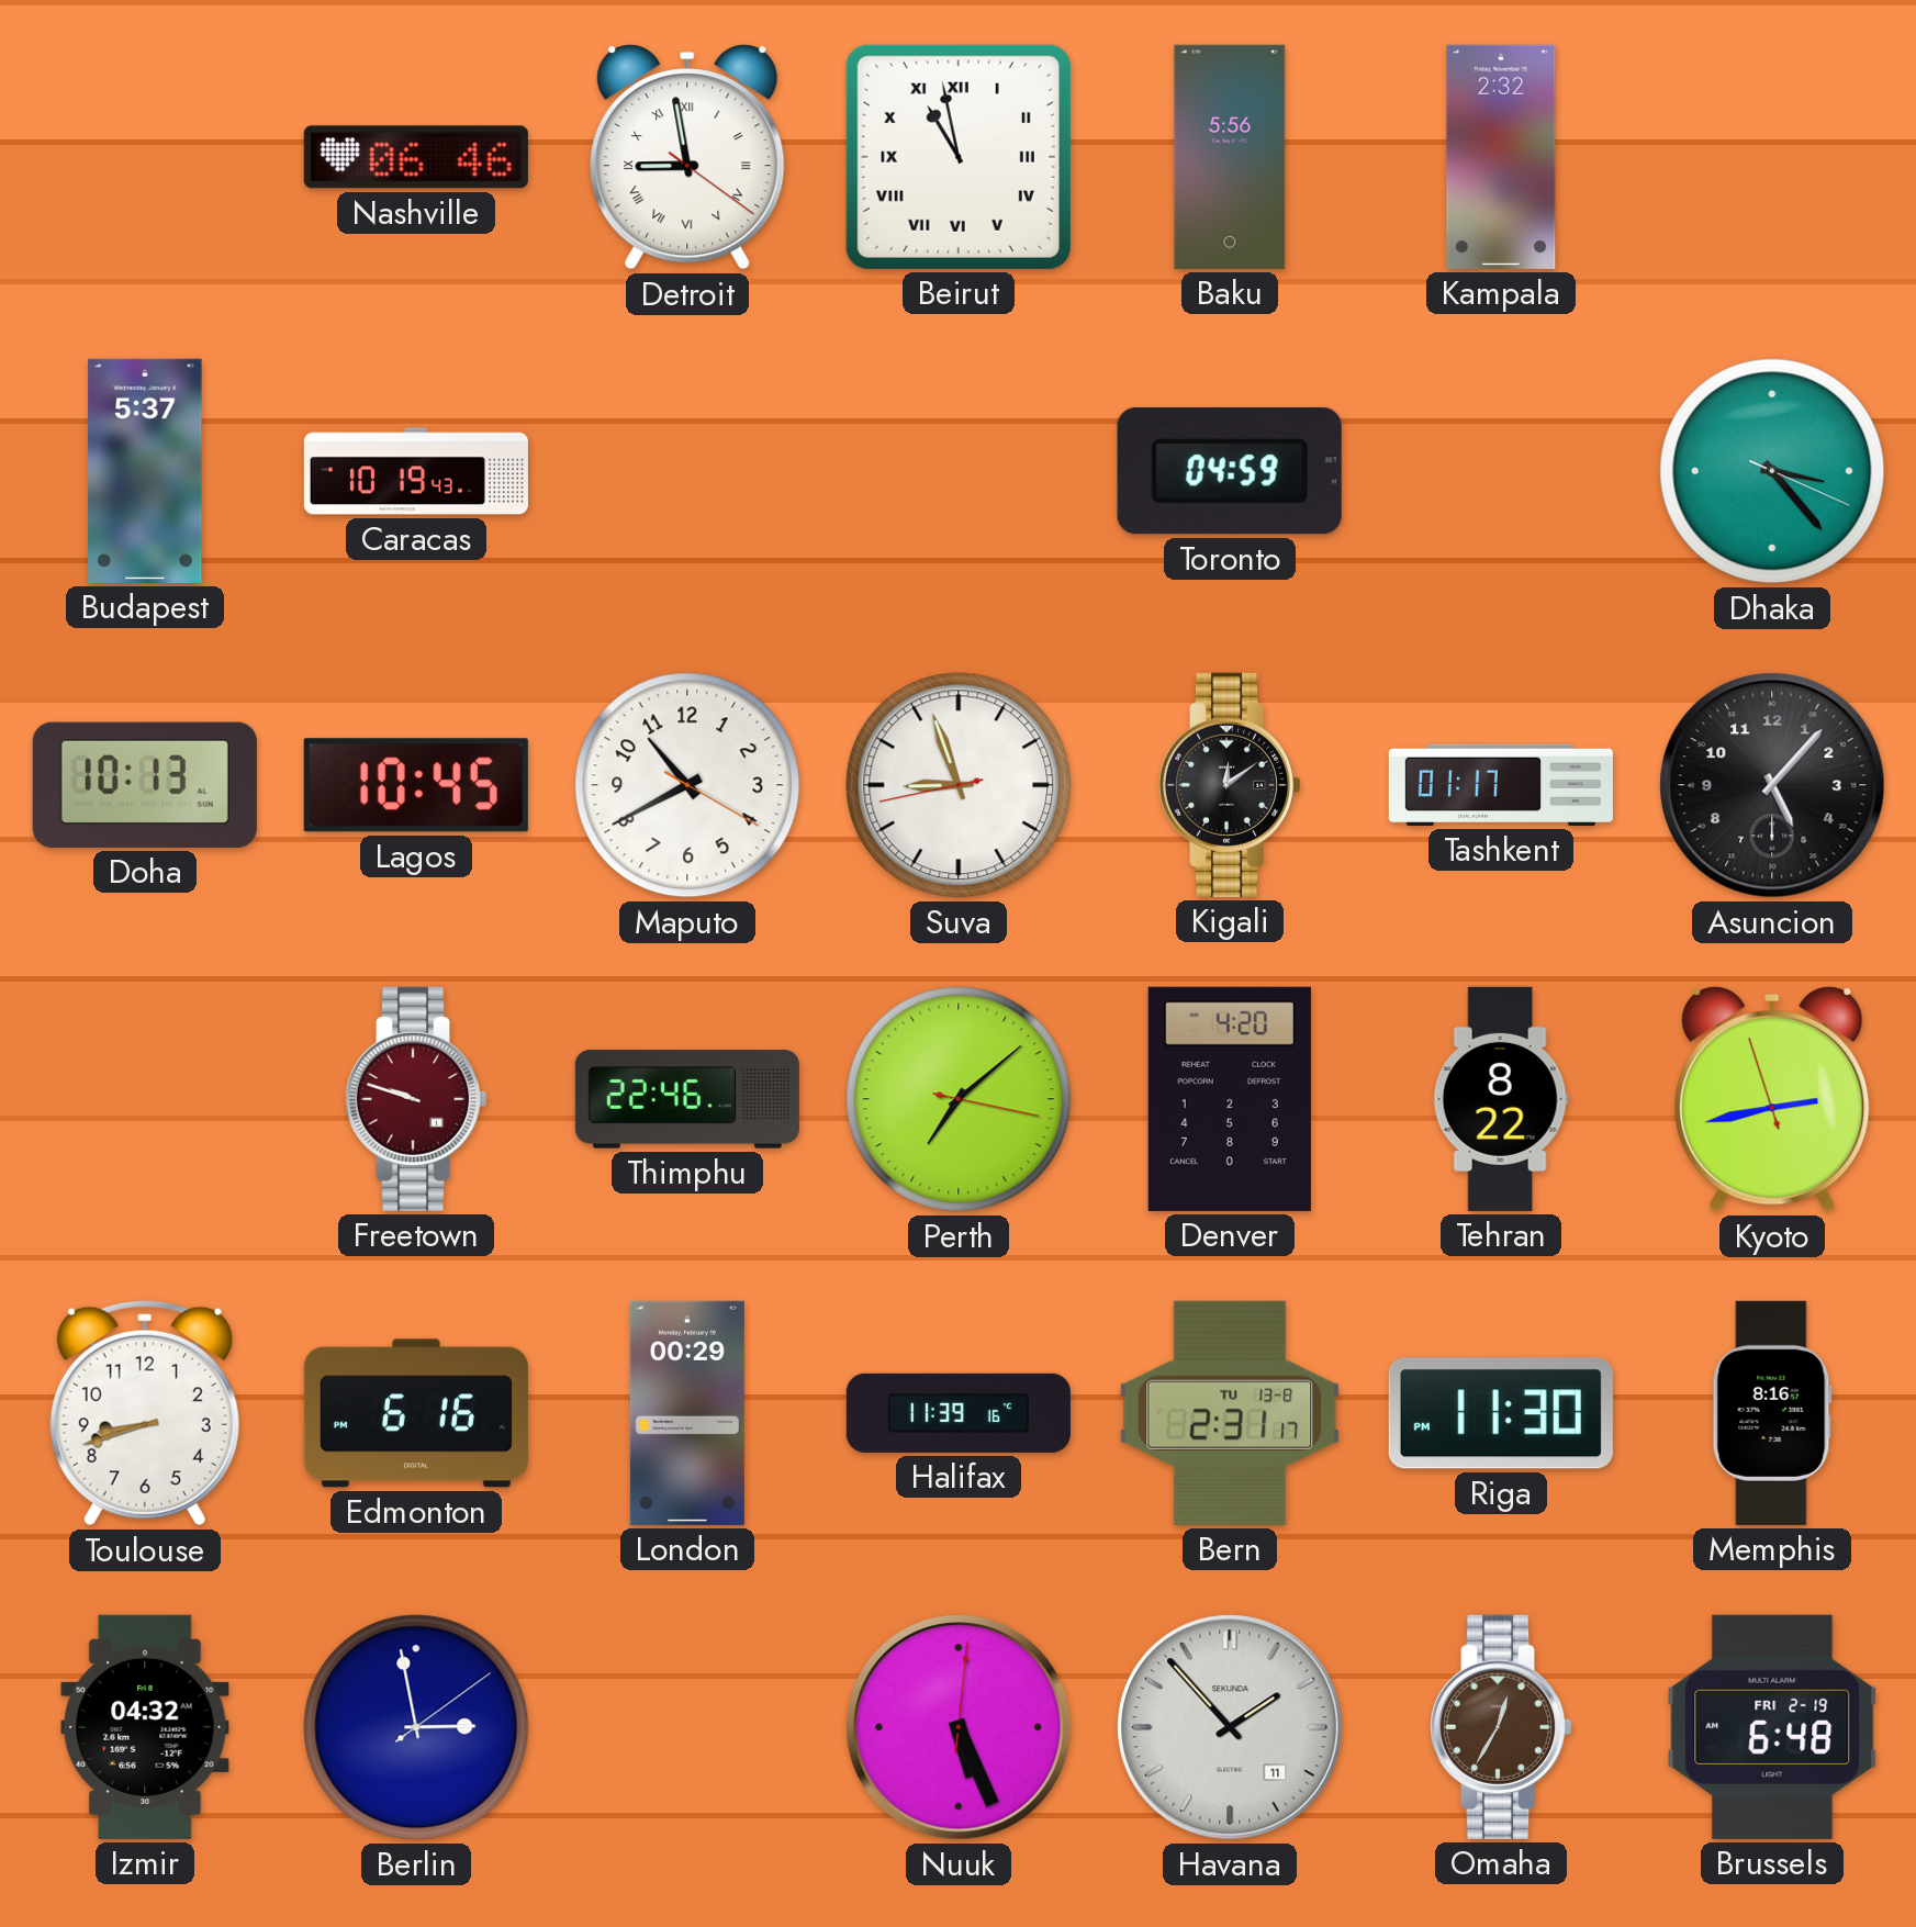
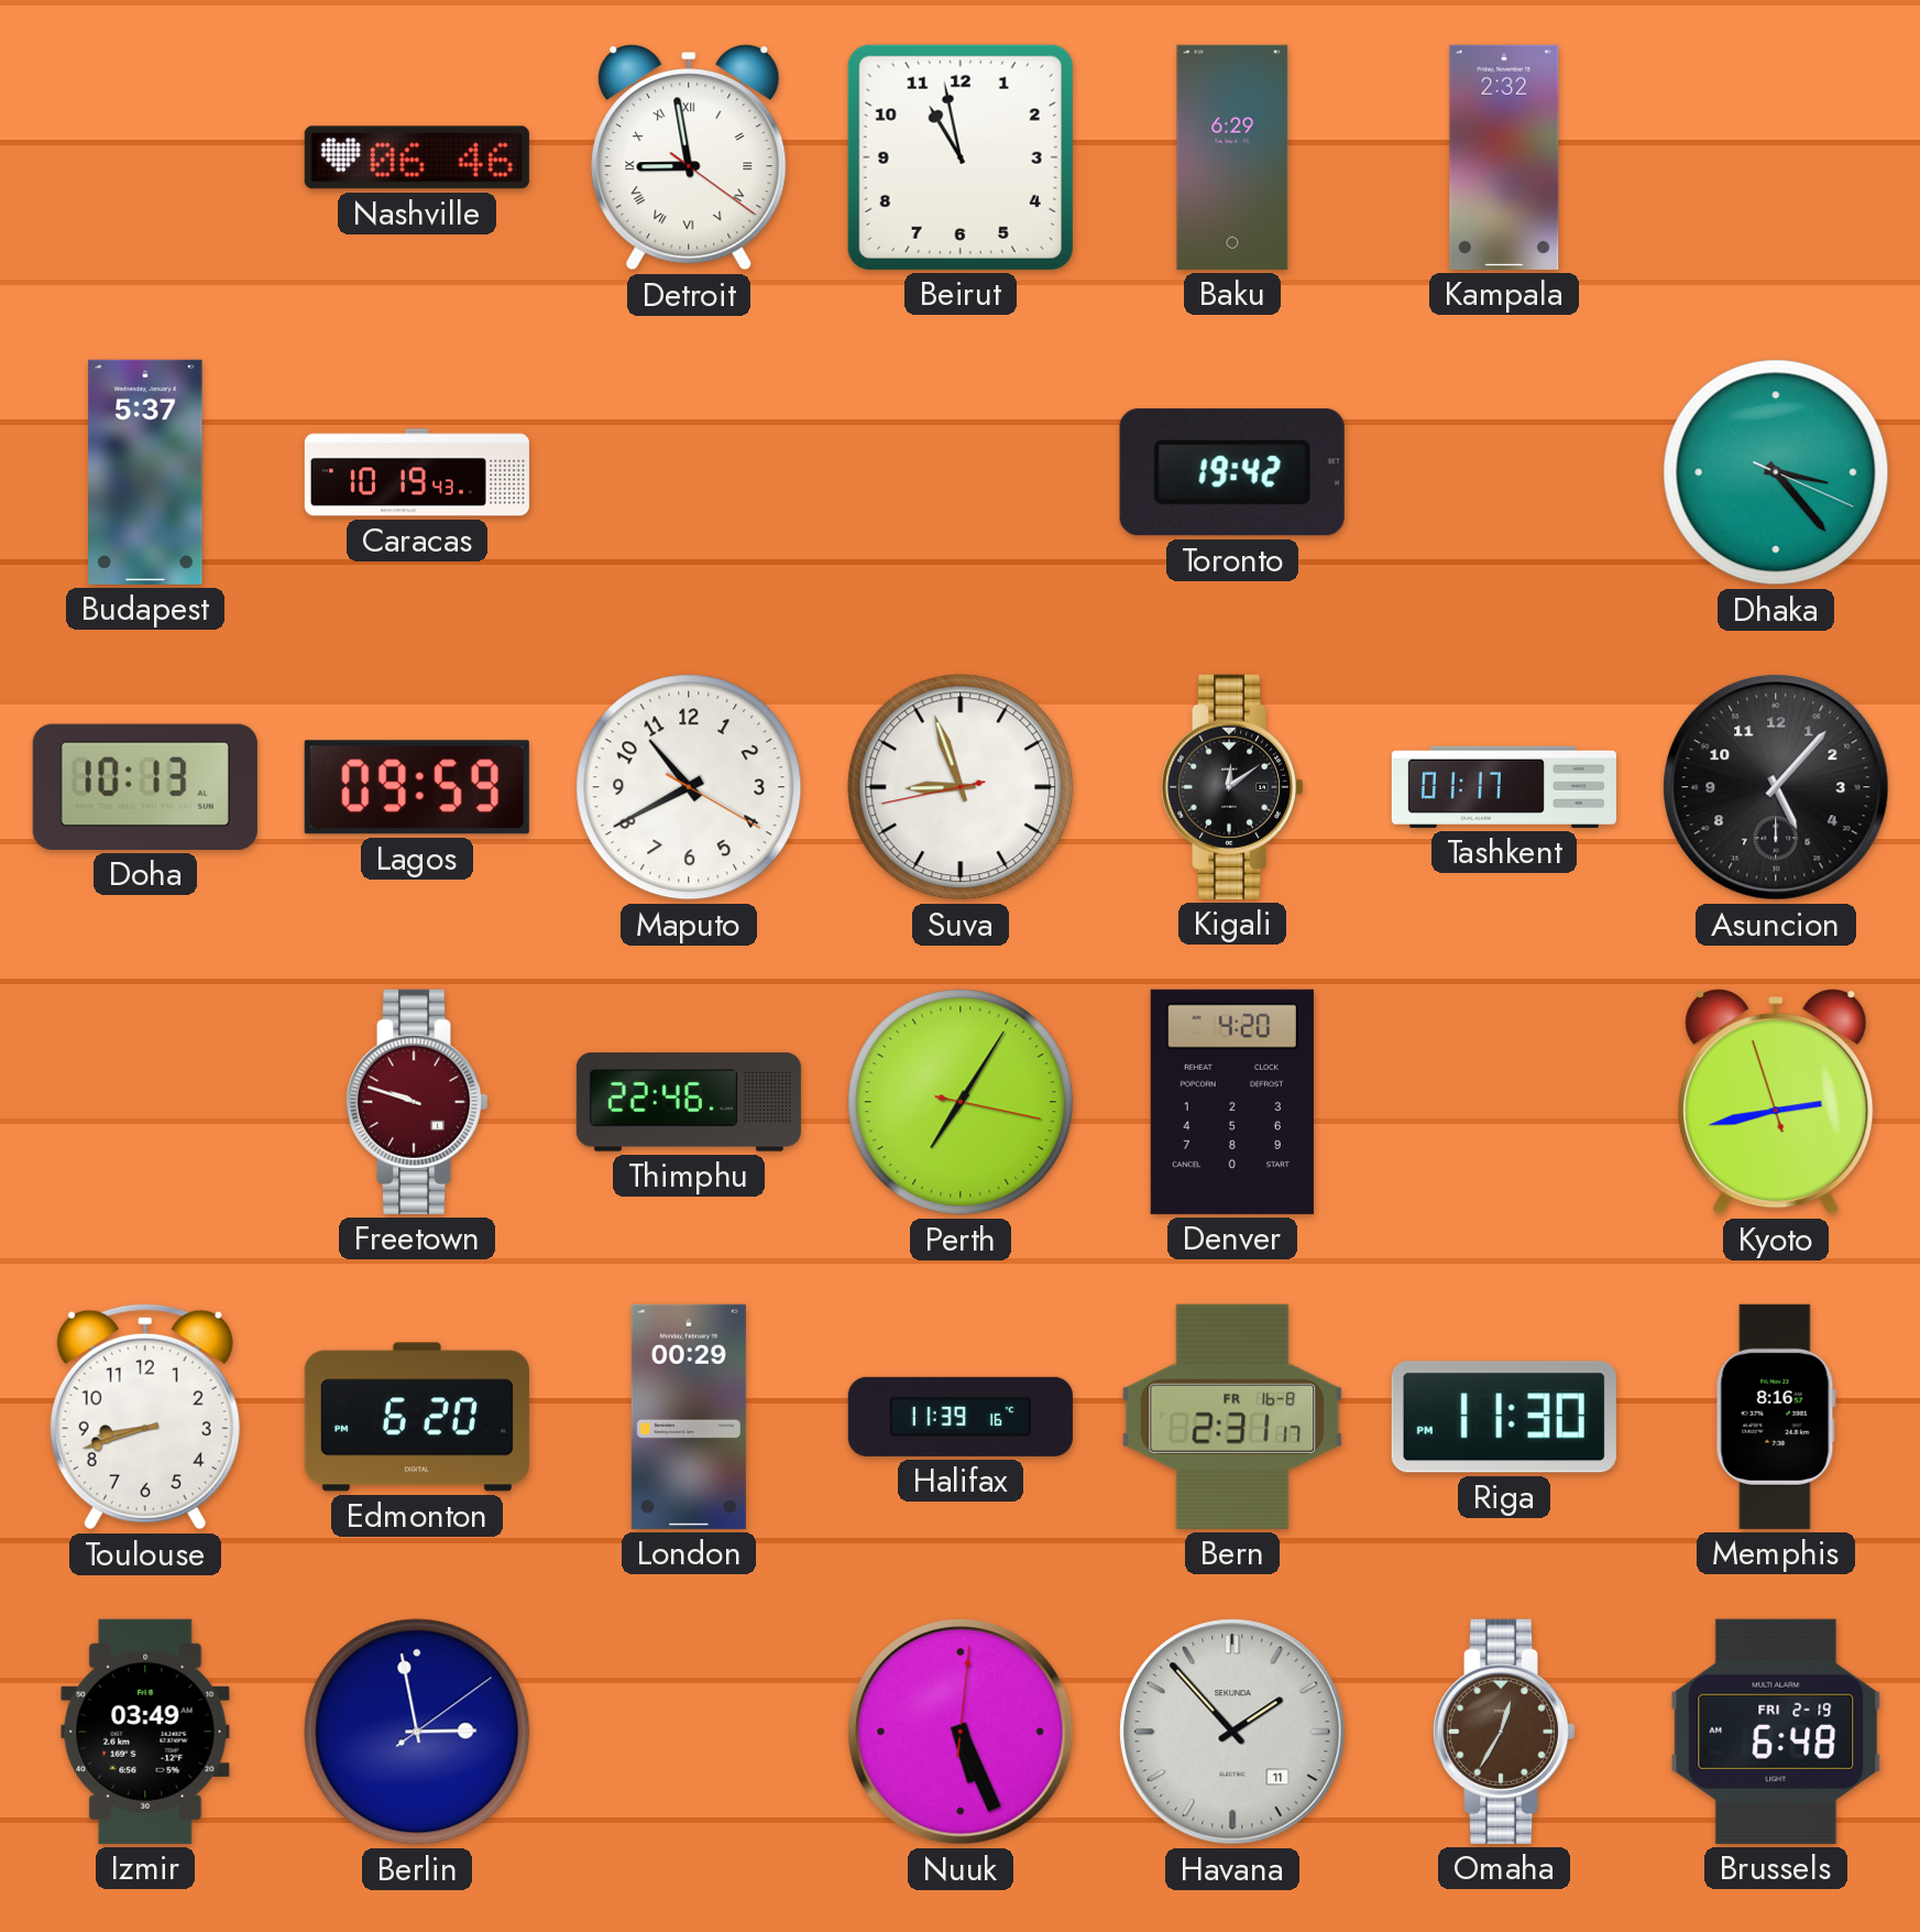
Beirut numerals: Roman -> Arabic (961, 157)
Baku: 5:56 -> 6:29 (1232, 157)
Toronto: 04:59 -> 19:42 (1232, 472)
Lagos: 10:45 -> 09:59 (417, 787)
Perth: 7:08 -> 7:05 (961, 1102)
Tehran: 8:22 -> none (1501, 1099)
Edmonton: 6:16 -> 6:20 (417, 1417)
Bern date: TU 13-8 -> FR 16-8 (1232, 1417)
Izmir: 04:32 -> 03:49 (145, 1732)
